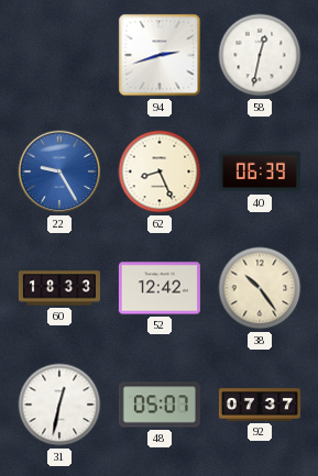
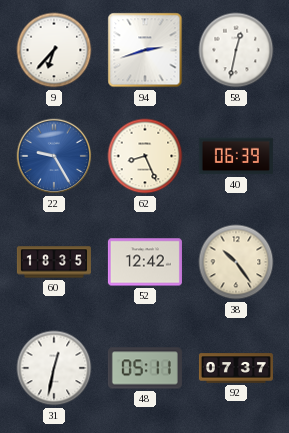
9: none -> 6:37 (54, 50)
60: 18:33 -> 18:35 (54, 262)
48: 05:07 -> 05:11 (145, 368)
